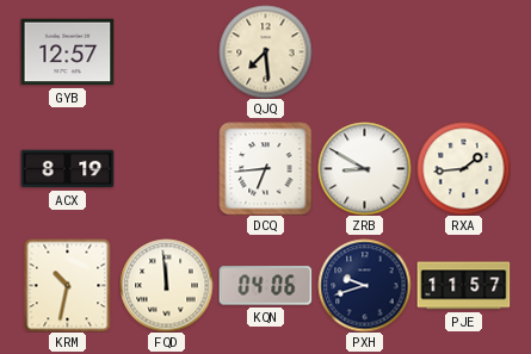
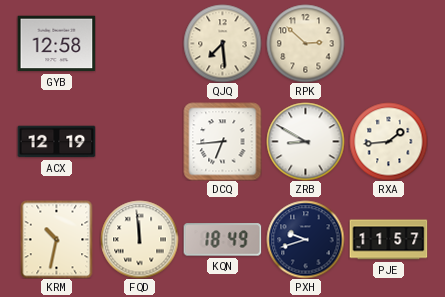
GYB: 12:57 -> 12:58 (56, 44)
RPK: none -> 2:52 (305, 43)
ACX: 8:19 -> 12:19 (56, 142)
KQN: 04:06 -> 18:49 (222, 240)
